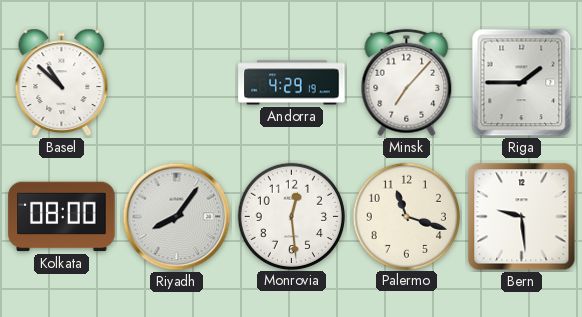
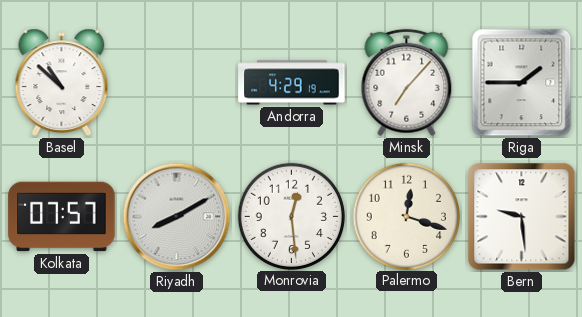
Kolkata: 08:00 -> 07:57 (62, 217)
Riyadh: 8:06 -> 8:10 (177, 217)
Palermo: 11:18 -> 12:18 (406, 216)
